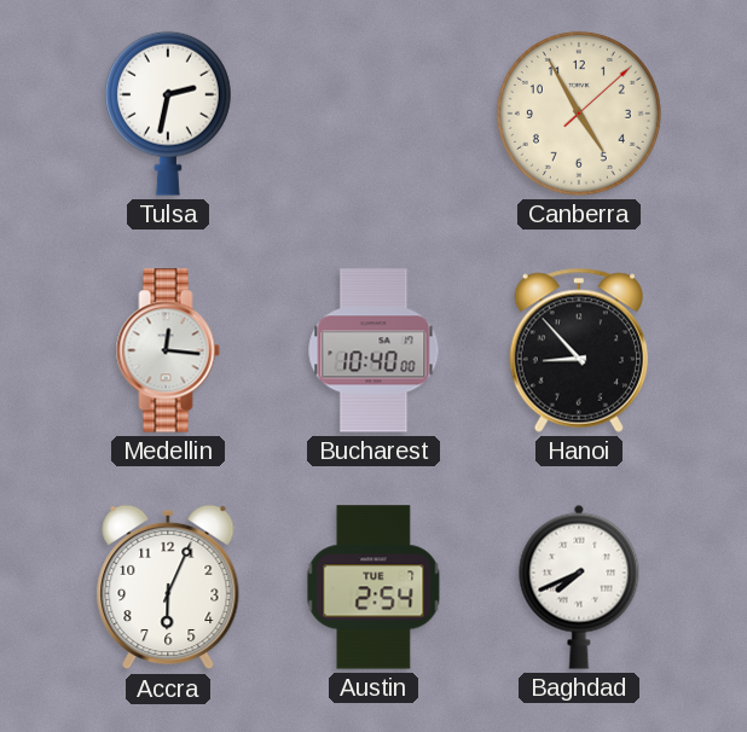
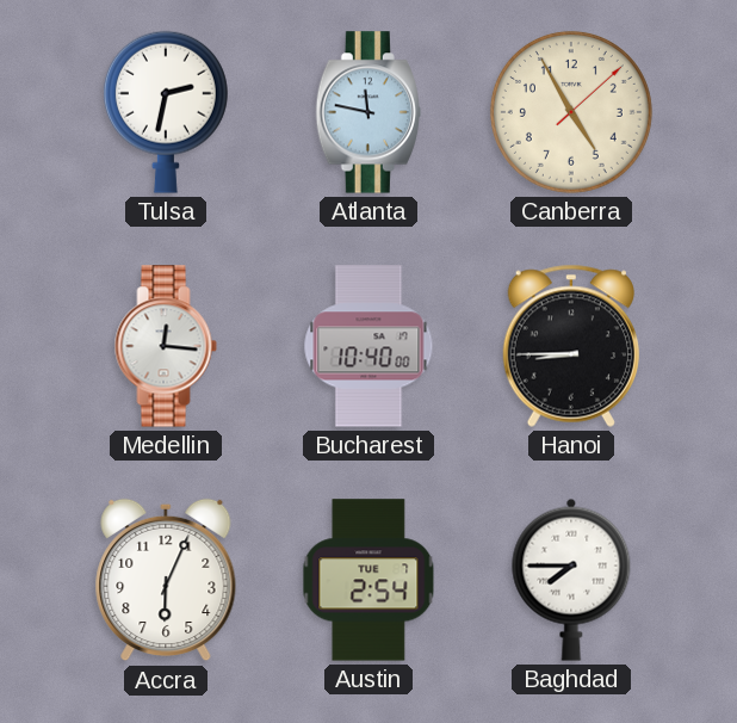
Atlanta: none -> 11:47 (368, 112)
Hanoi: 8:53 -> 8:45 (571, 346)
Baghdad: 7:41 -> 7:45 (571, 580)
